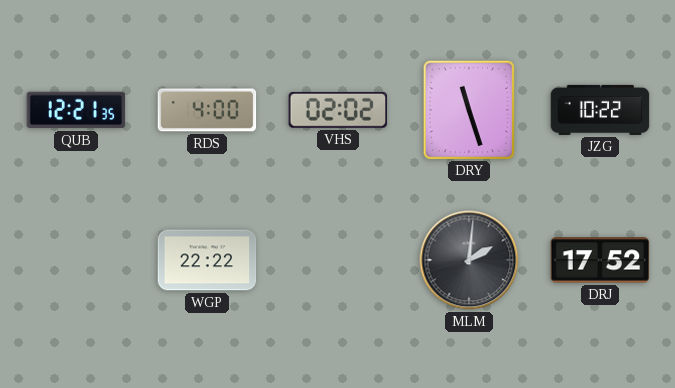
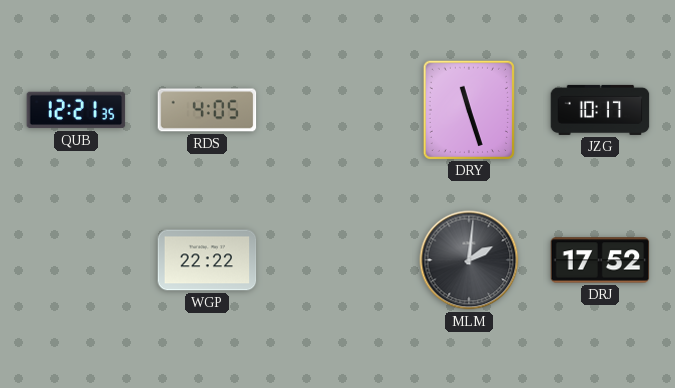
RDS: 4:00 -> 4:05 (207, 110)
VHS: 02:02 -> none (338, 110)
JZG: 10:22 -> 10:17 (600, 110)
